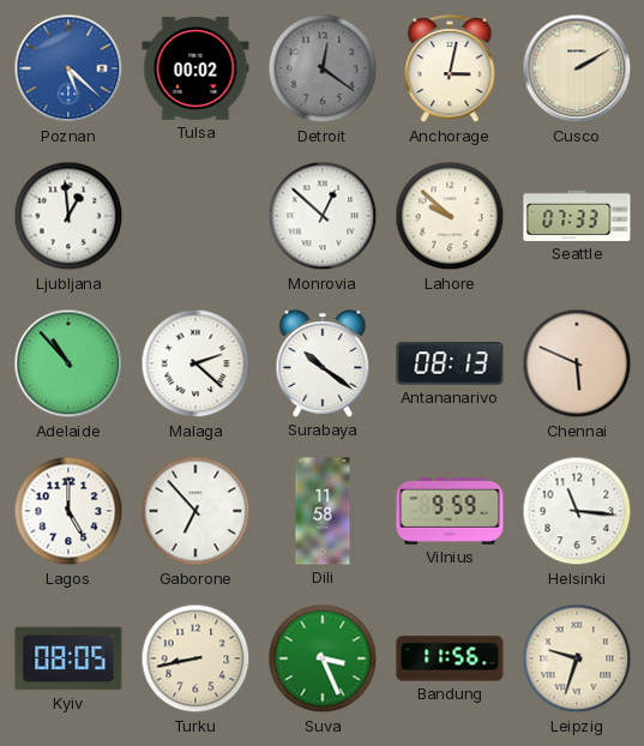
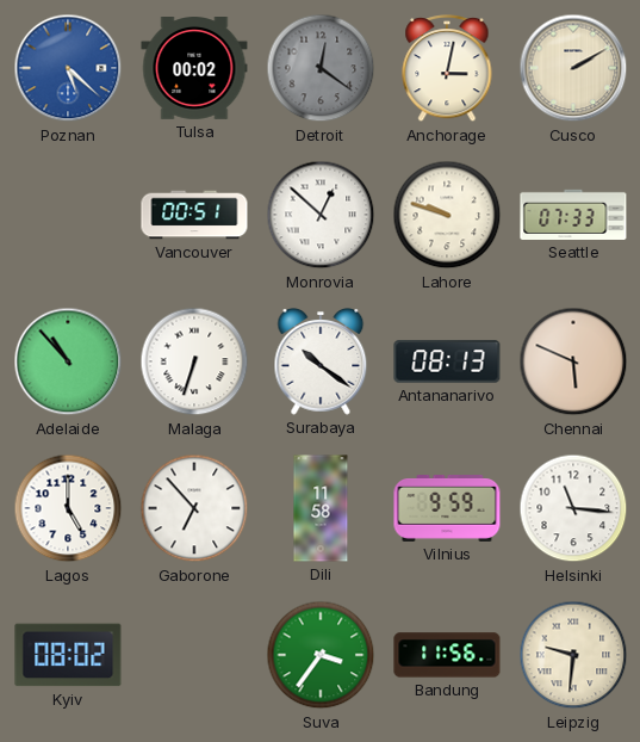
Ljubljana: 12:59 -> none (68, 216)
Vancouver: none -> 00:51 (194, 215)
Lahore: 9:52 -> 9:48 (447, 215)
Malaga: 2:22 -> 6:33 (194, 361)
Kyiv: 08:05 -> 08:02 (68, 655)
Turku: 8:43 -> none (195, 658)
Suva: 3:26 -> 3:36 (321, 655)
Leipzig: 9:33 -> 9:31 (573, 655)
